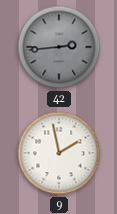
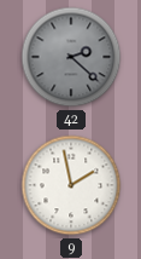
42: 2:44 -> 2:22 (71, 57)
